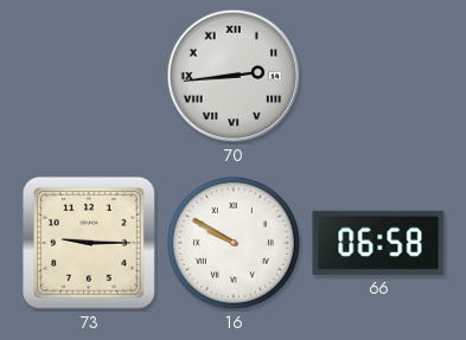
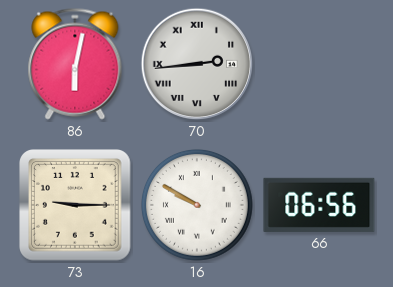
86: none -> 6:02 (75, 64)
66: 06:58 -> 06:56 (319, 205)
